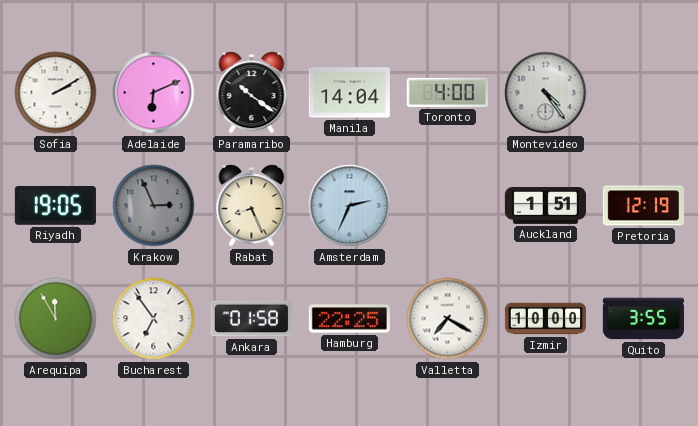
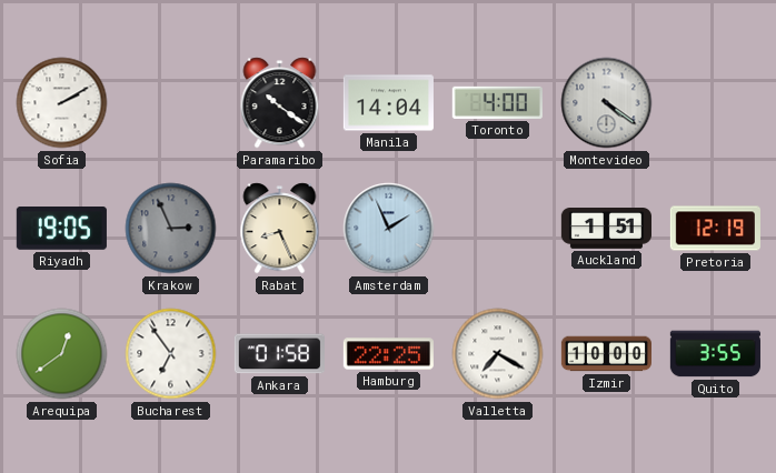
Adelaide: 6:11 -> none (154, 93)
Montevideo: 4:24 -> 4:21 (607, 103)
Amsterdam: 2:34 -> 1:56 (389, 229)
Arequipa: 11:55 -> 12:39 (62, 354)
